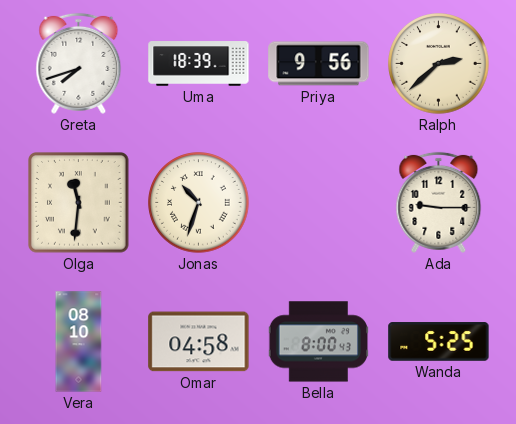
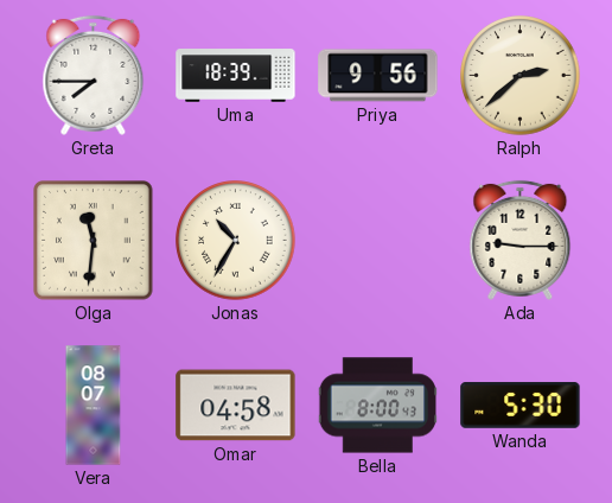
Greta: 7:42 -> 7:45 (94, 75)
Jonas: 10:33 -> 10:35 (236, 241)
Vera: 08:10 -> 08:07 (94, 406)
Wanda: 5:25 -> 5:30 (521, 406)
